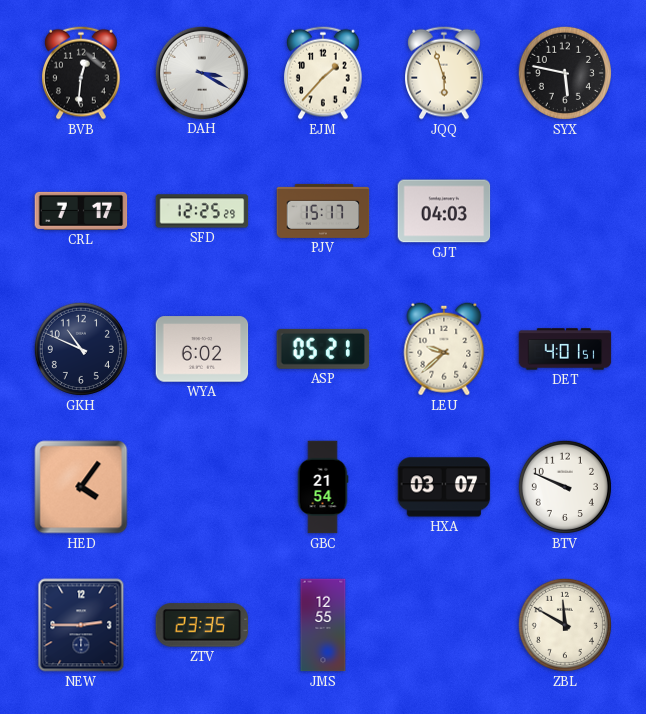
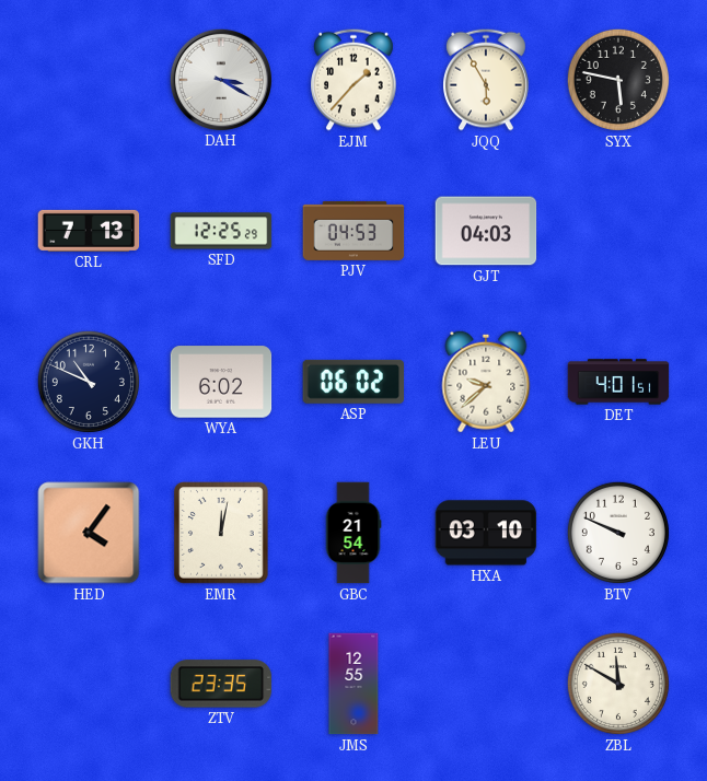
BVB: 12:31 -> none (82, 73)
JQQ: 5:57 -> 5:55 (487, 80)
CRL: 7:17 -> 7:13 (89, 231)
PJV: 15:17 -> 04:53 (353, 231)
ASP: 05:21 -> 06:02 (353, 382)
EMR: none -> 12:02 (221, 533)
HXA: 03:07 -> 03:10 (486, 533)
NEW: 2:45 -> none (81, 625)
